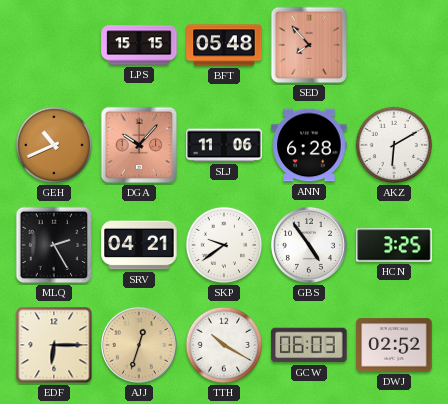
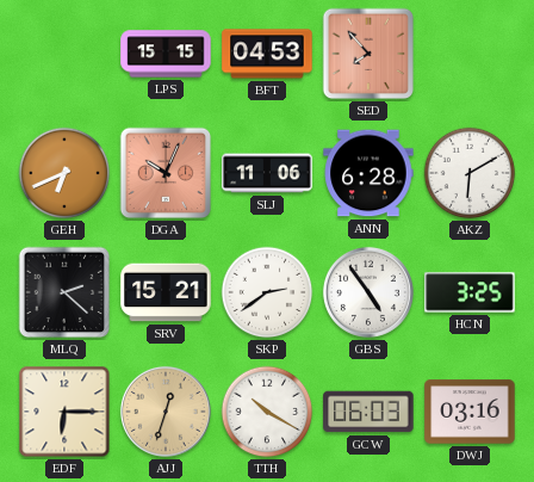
BFT: 05:48 -> 04:53 (267, 54)
GEH: 10:41 -> 6:41 (64, 173)
DGA: 10:07 -> 10:04 (166, 173)
MLQ: 2:25 -> 2:22 (64, 292)
SRV: 04:21 -> 15:21 (166, 292)
SKP: 9:39 -> 2:39 (267, 292)
DWJ: 02:52 -> 03:16 (470, 412)
